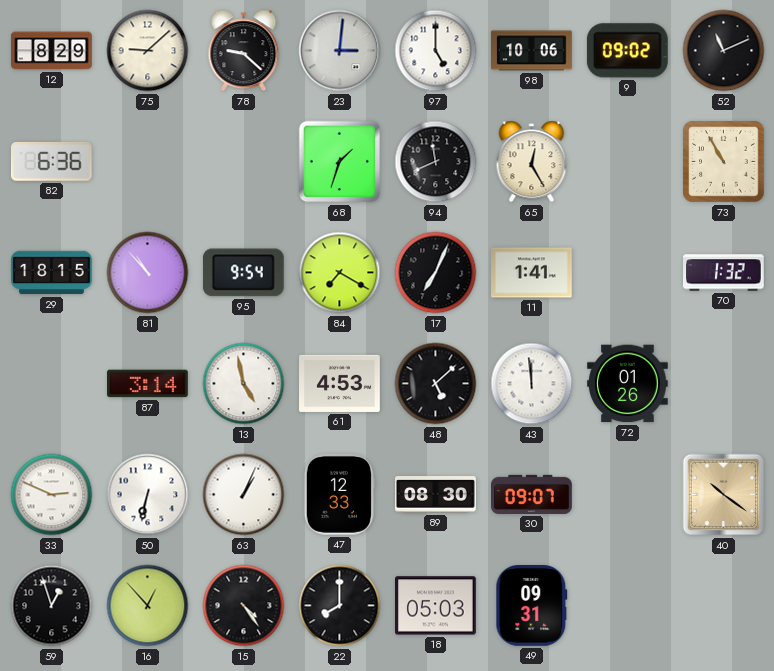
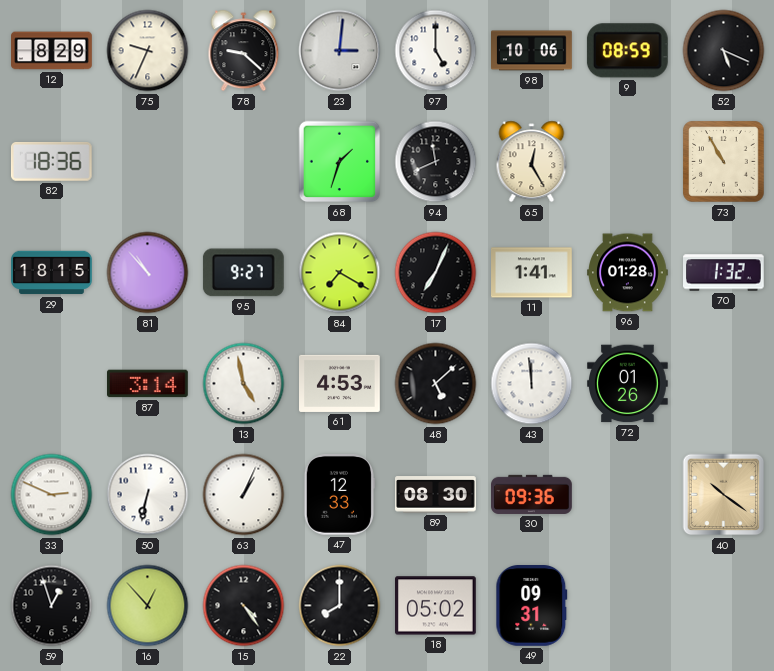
75: 9:08 -> 9:34 (148, 51)
9: 09:02 -> 08:59 (627, 51)
52: 11:11 -> 5:19 (724, 51)
82: 6:36 -> 18:36 (51, 161)
95: 9:54 -> 9:27 (243, 273)
96: none -> 01:28 (628, 273)
30: 09:07 -> 09:36 (532, 494)
18: 05:03 -> 05:02 (436, 606)
